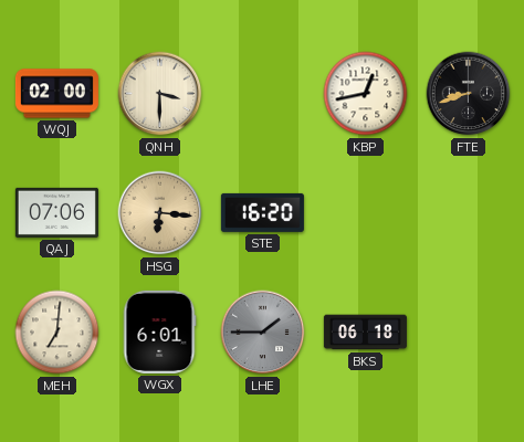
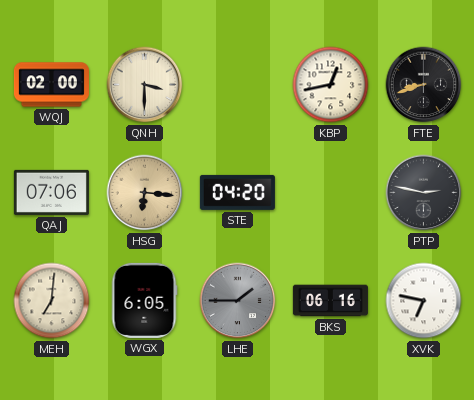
STE: 16:20 -> 04:20 (237, 192)
PTP: none -> 2:47 (424, 193)
WGX: 6:01 -> 6:05 (144, 300)
BKS: 06:18 -> 06:16 (330, 301)
XVK: none -> 6:47 (424, 301)
